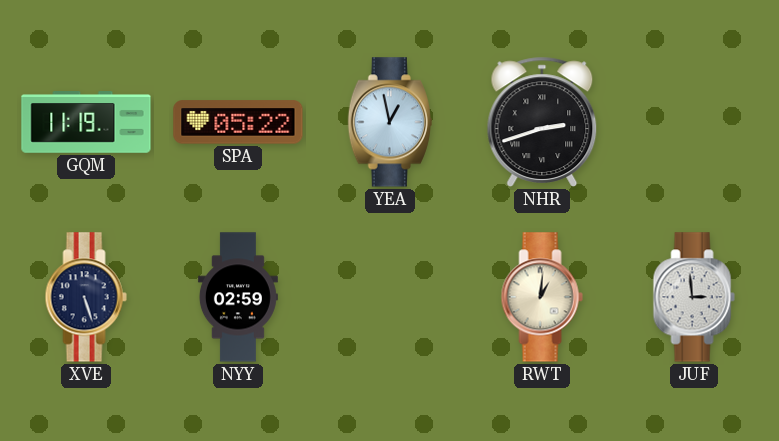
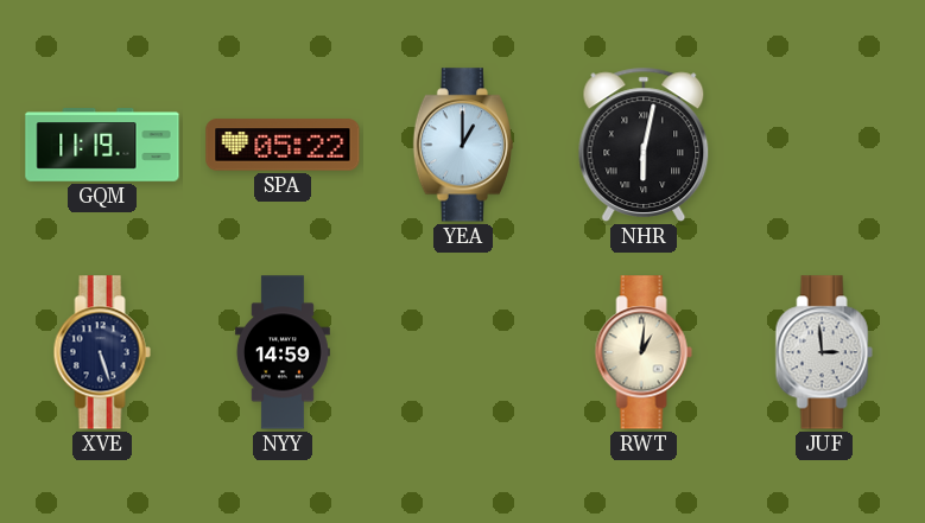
YEA: 12:58 -> 1:00 (463, 145)
NHR: 2:42 -> 6:02 (644, 145)
NYY: 02:59 -> 14:59 (283, 352)
